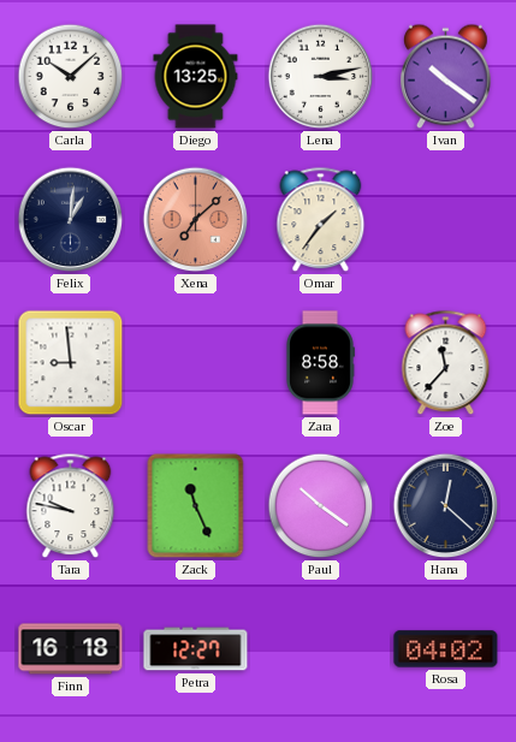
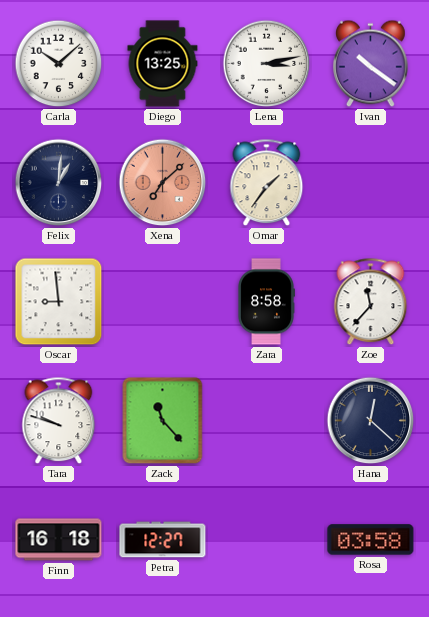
Tara: 9:47 -> 9:48 (59, 421)
Zack: 11:26 -> 11:23 (163, 421)
Paul: 10:21 -> none (321, 506)
Rosa: 04:02 -> 03:58 (371, 540)
